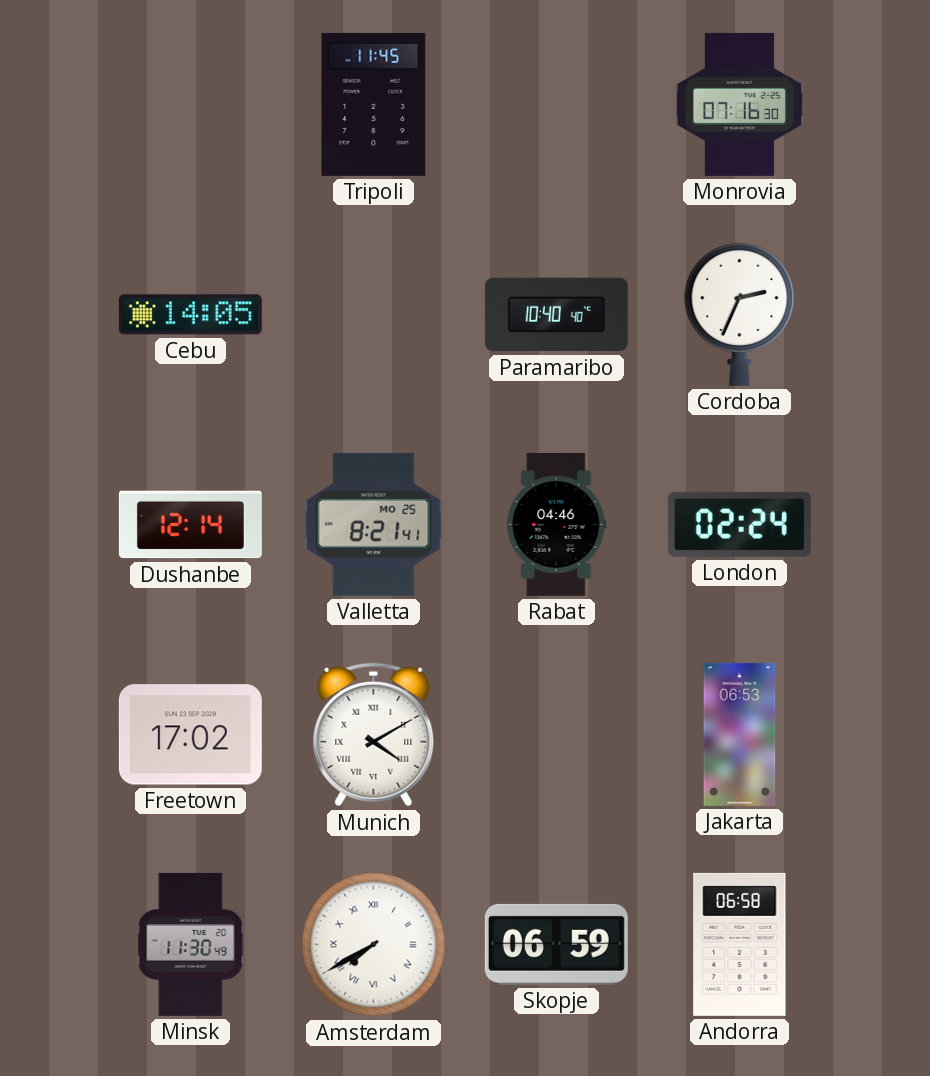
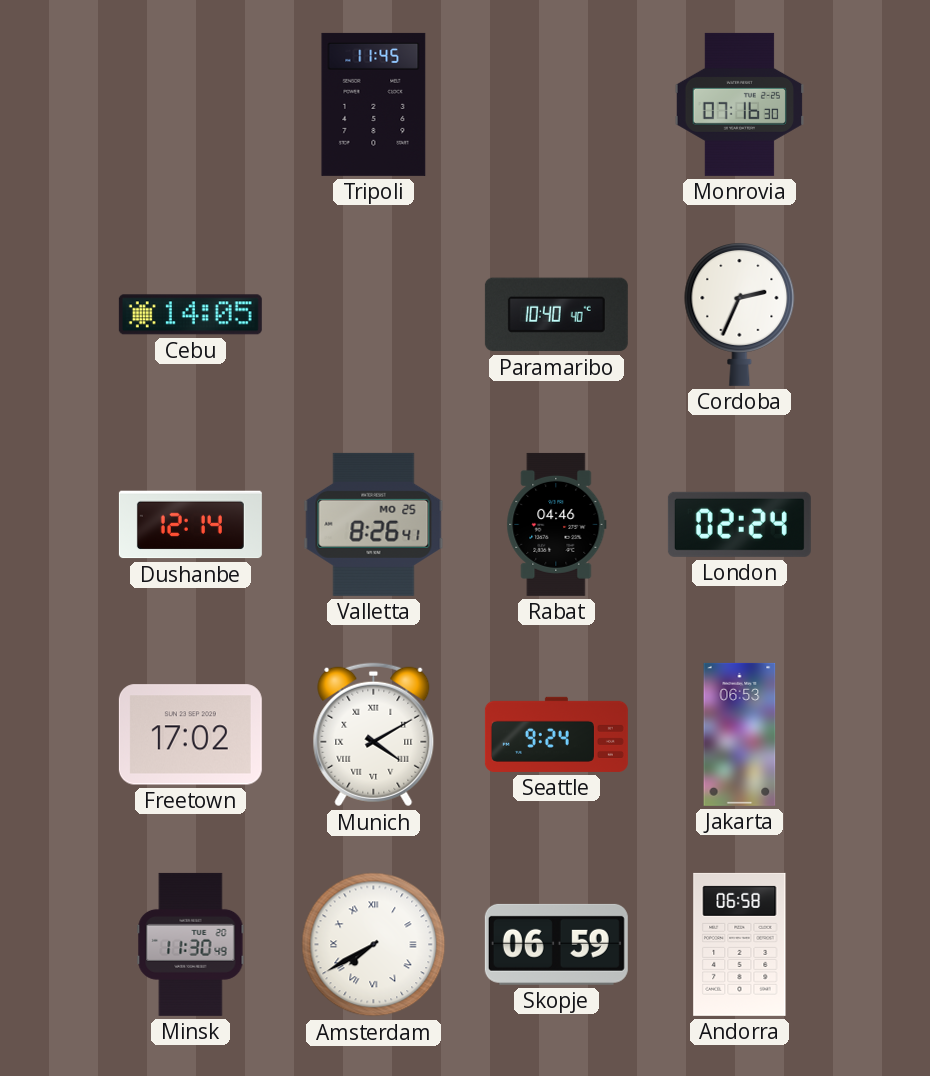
Valletta: 8:21 -> 8:26 (374, 524)
Seattle: none -> 9:24 (556, 734)
